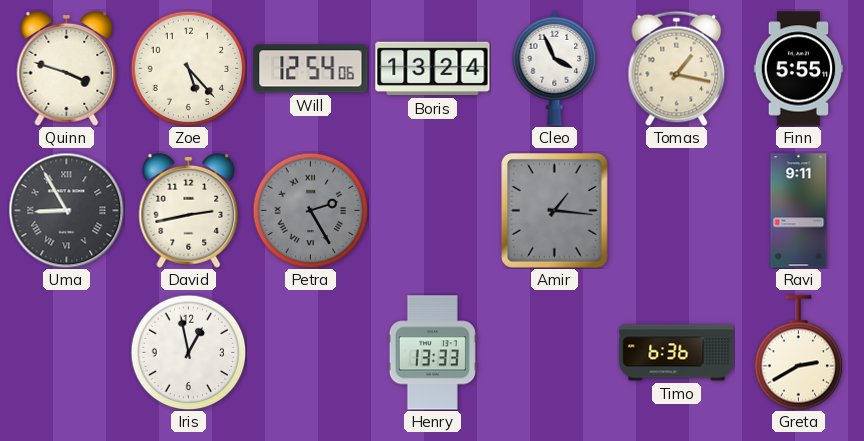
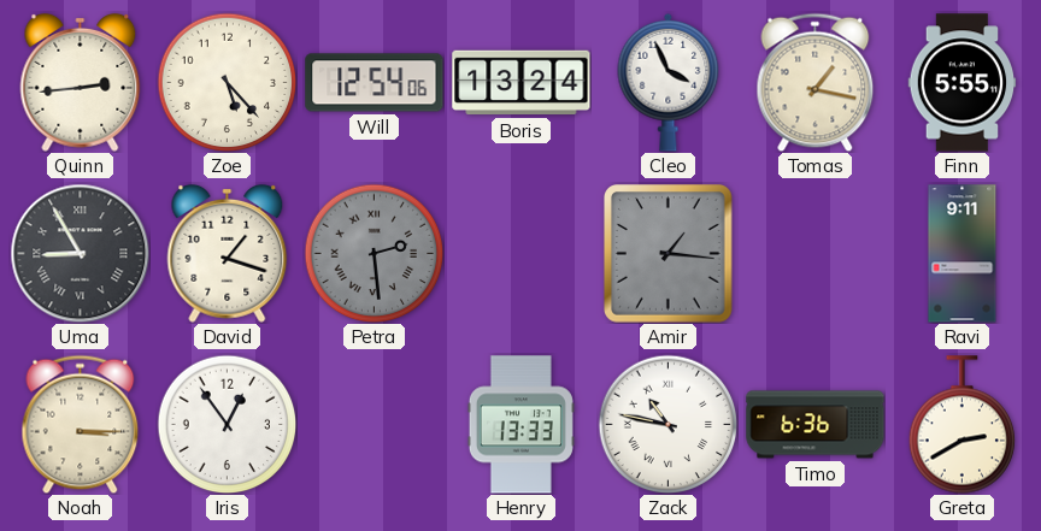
Quinn: 3:48 -> 2:44 (81, 82)
David: 2:43 -> 1:18 (228, 253)
Petra: 2:25 -> 2:29 (374, 253)
Noah: none -> 3:15 (81, 424)
Iris: 12:58 -> 12:54 (227, 424)
Zack: none -> 10:47 (667, 424)
